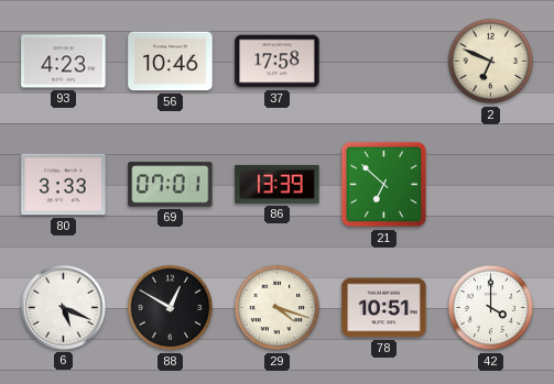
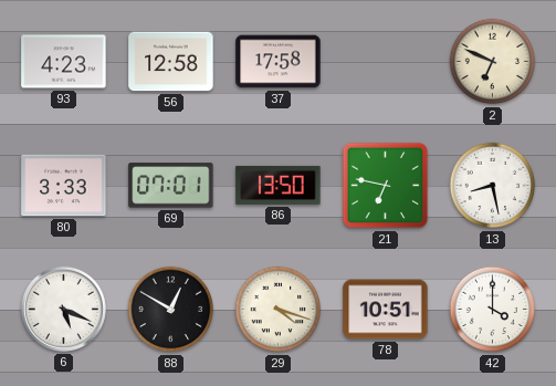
56: 10:46 -> 12:58 (171, 62)
86: 13:39 -> 13:50 (279, 185)
21: 6:52 -> 6:47 (386, 186)
13: none -> 8:28 (493, 186)
